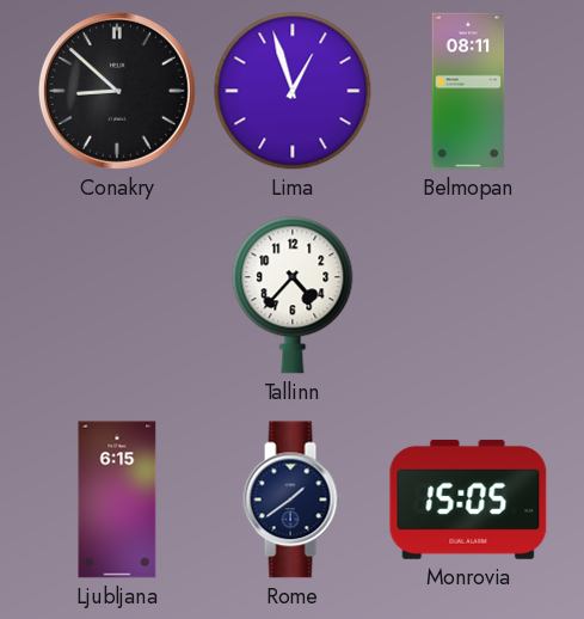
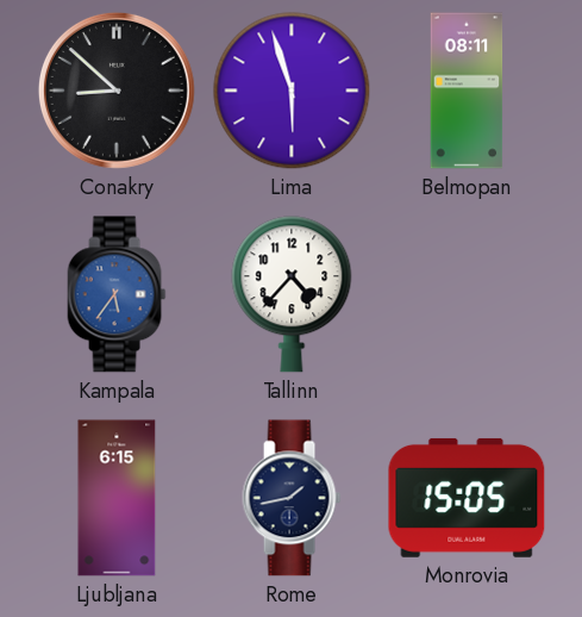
Lima: 12:57 -> 5:57 (292, 91)
Kampala: none -> 5:36 (117, 294)
Rome: 1:39 -> 1:43 (292, 498)
